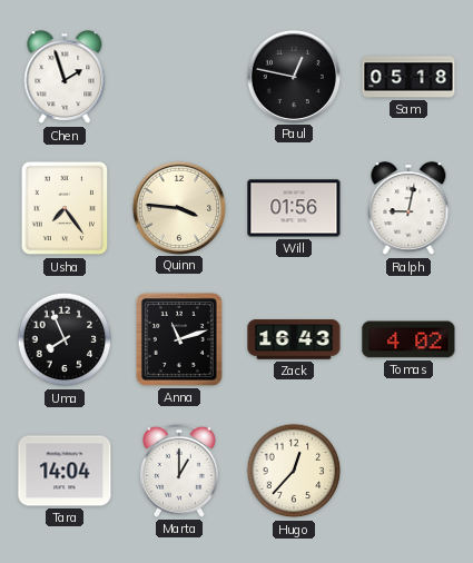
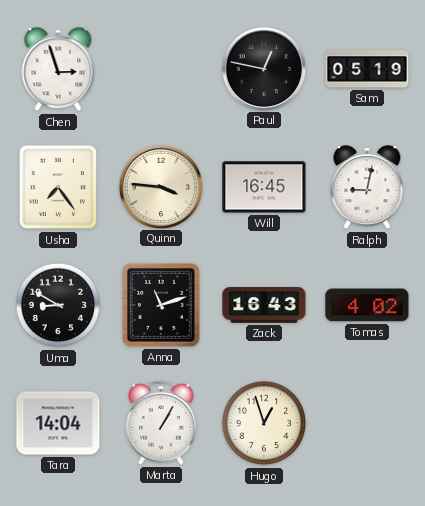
Chen: 1:57 -> 2:57 (58, 70)
Sam: 05:18 -> 05:19 (367, 69)
Will: 01:56 -> 16:45 (264, 187)
Uma: 7:56 -> 8:50 (58, 305)
Marta: 1:00 -> 1:05 (161, 423)
Hugo: 12:37 -> 12:57 (264, 423)
